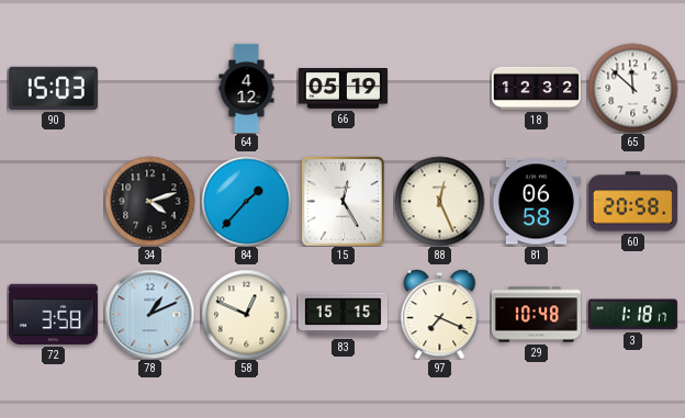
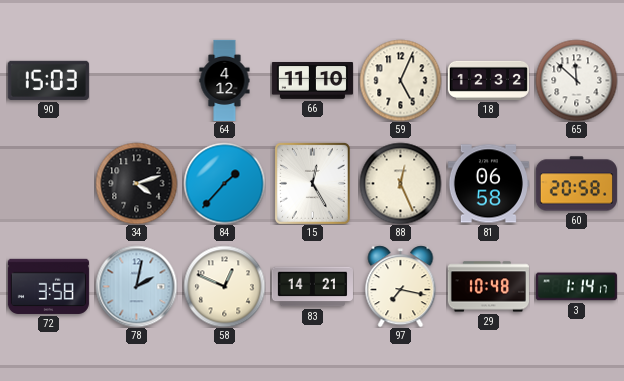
66: 05:19 -> 11:10 (312, 81)
59: none -> 5:04 (400, 80)
78: 1:11 -> 2:02 (136, 286)
83: 15:15 -> 14:21 (312, 287)
97: 7:19 -> 7:17 (401, 286)
3: 1:18 -> 1:14 (576, 287)
